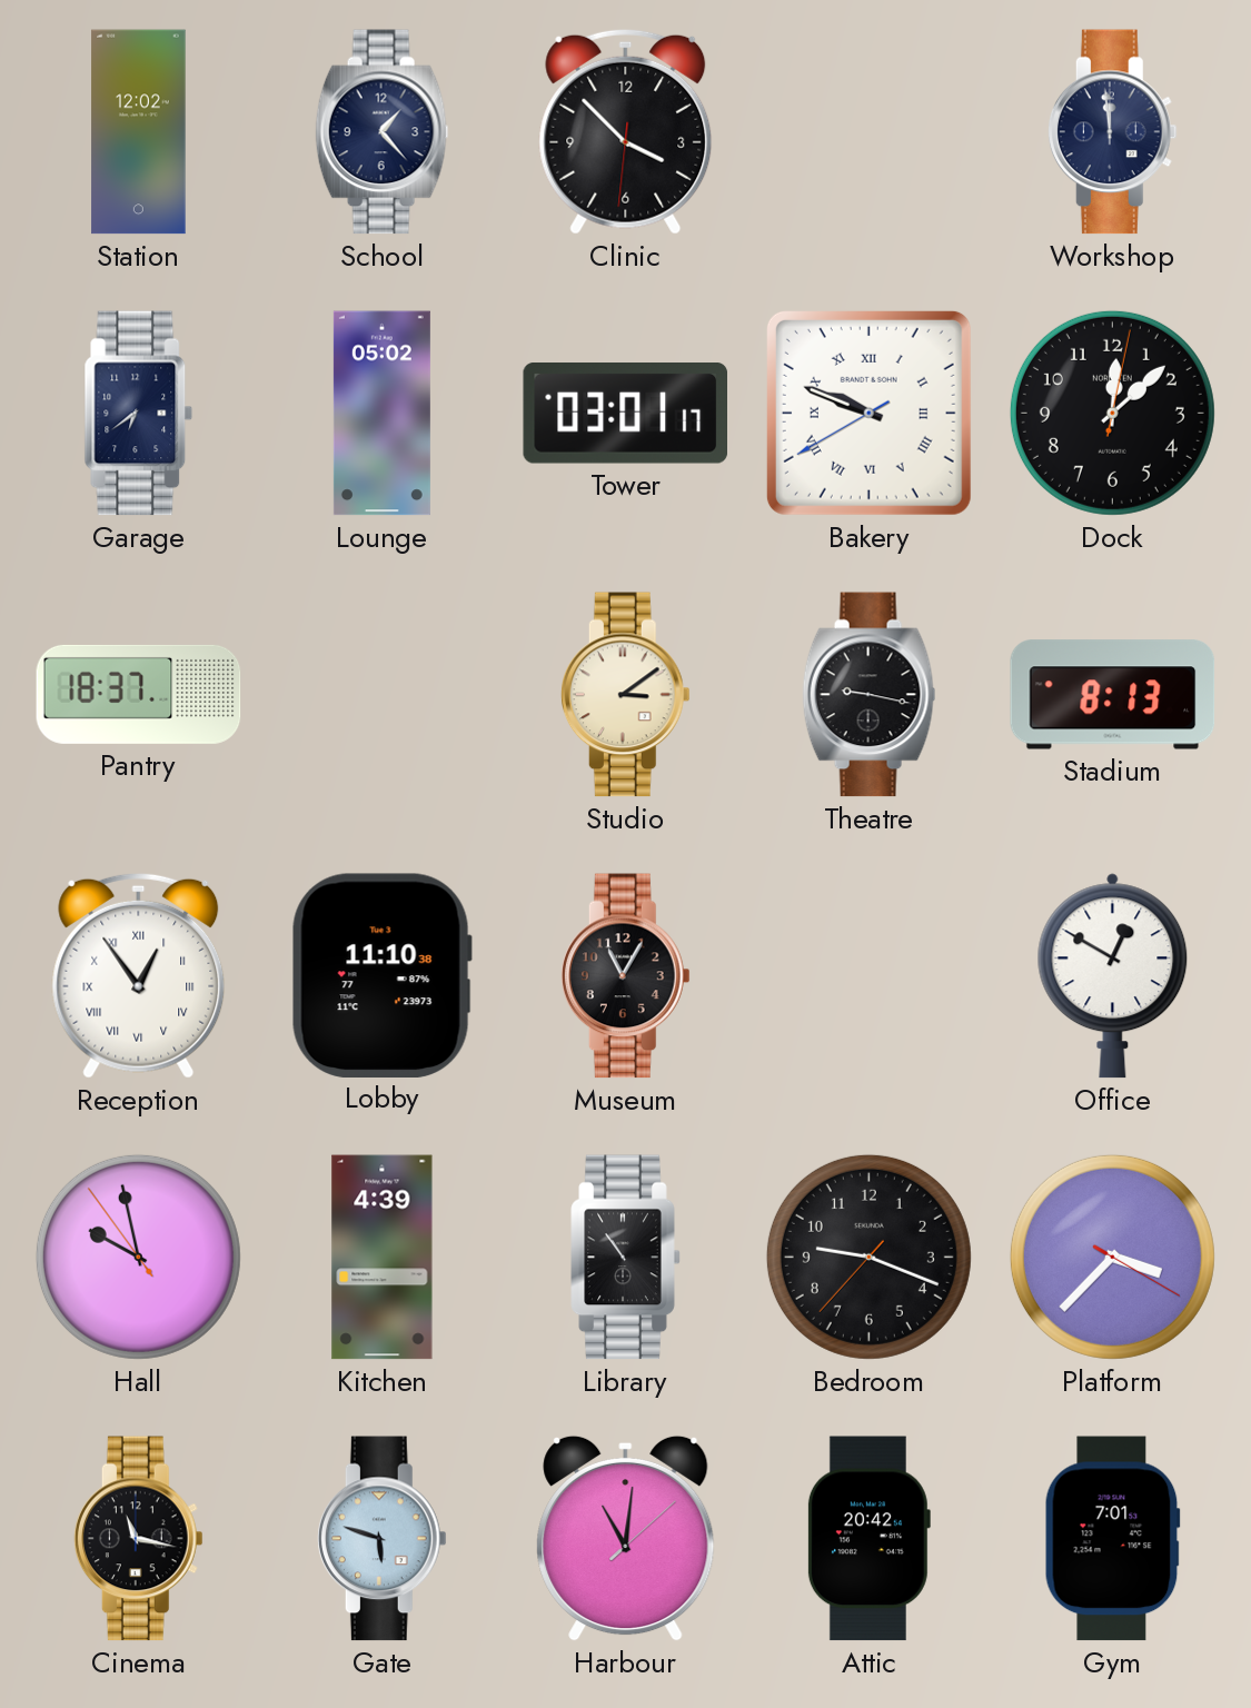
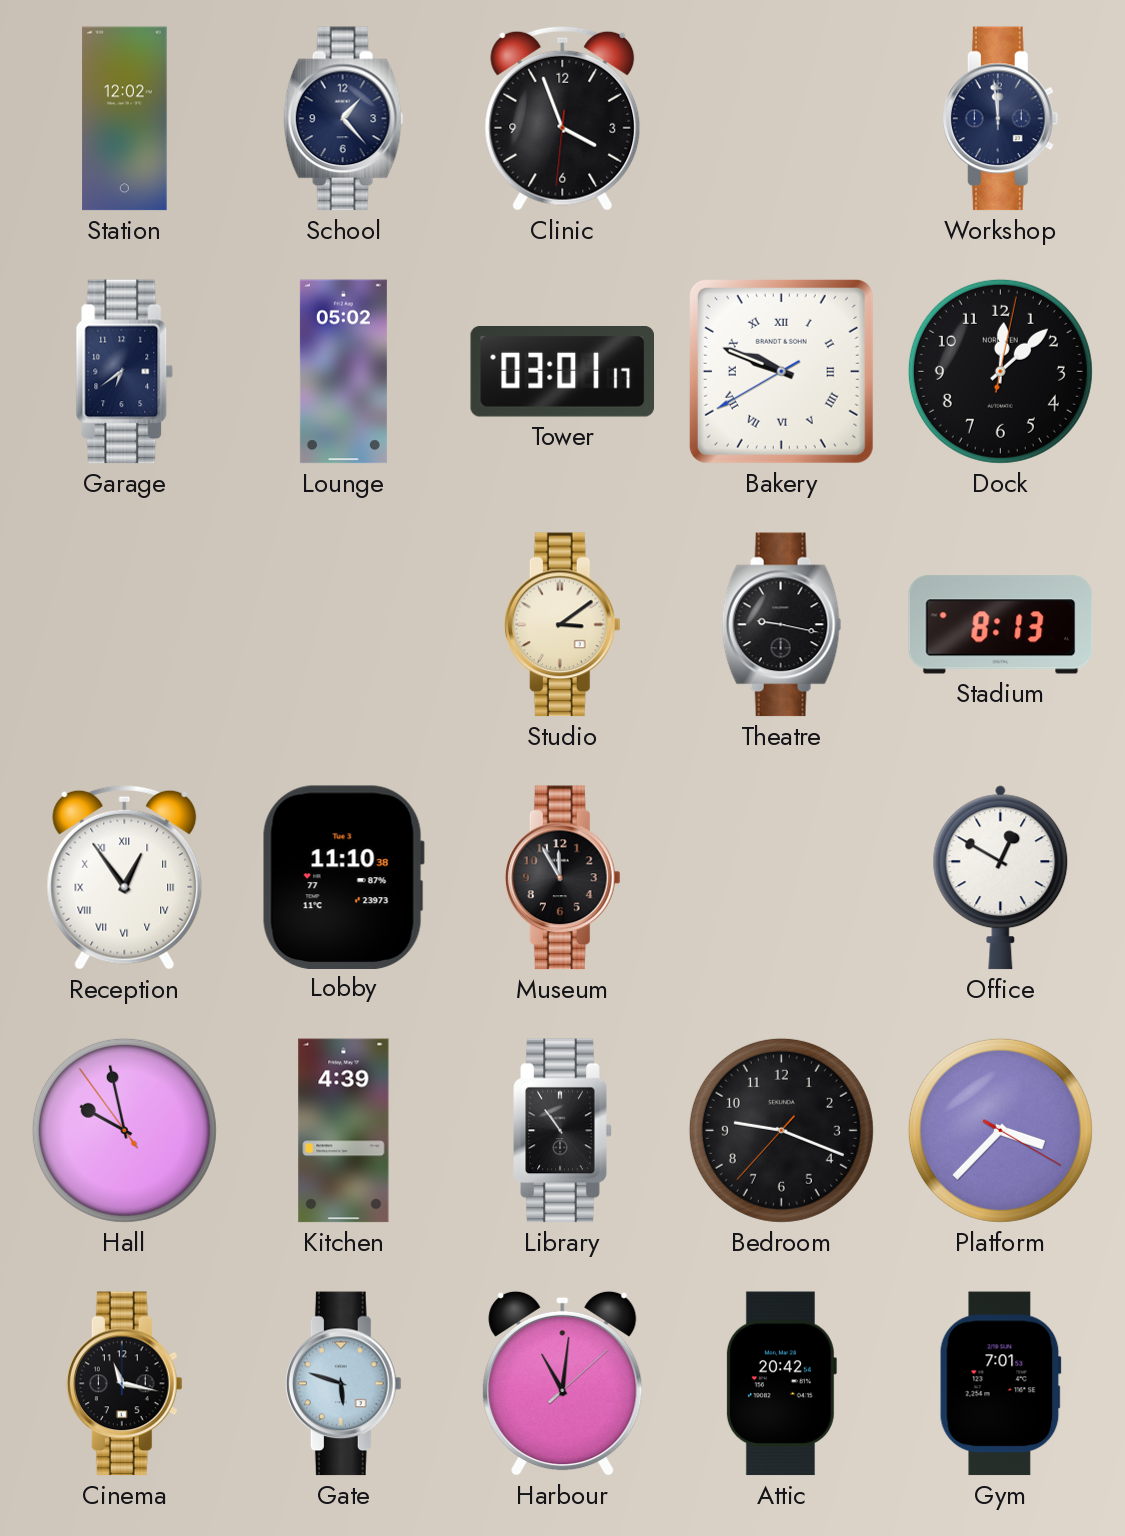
Clinic: 3:52 -> 3:56 (563, 118)
Pantry: 18:37 -> none (139, 694)
Museum: 11:05 -> 11:55 (562, 878)
